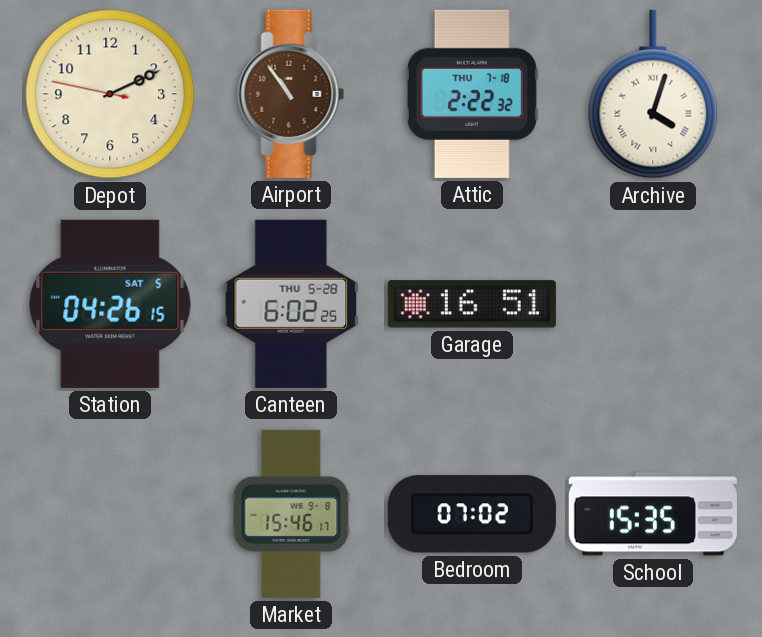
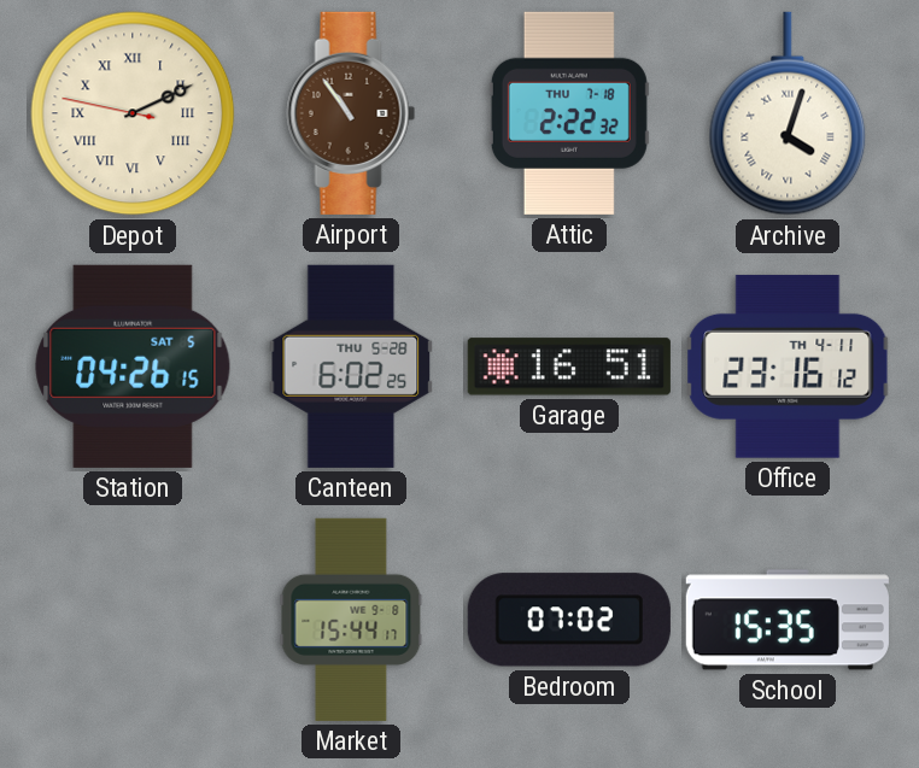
Depot numerals: Arabic -> Roman (133, 113)
Office: none -> 23:16 (788, 367)
Market: 15:46 -> 15:44 (351, 620)
